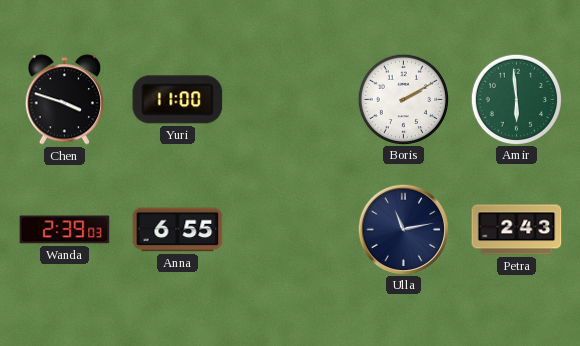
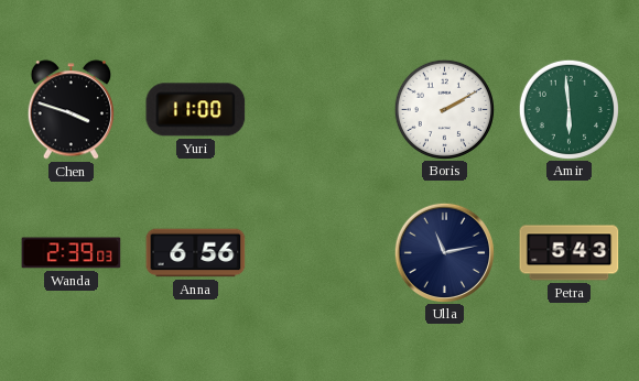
Anna: 6:55 -> 6:56 (196, 253)
Petra: 2:43 -> 5:43 (570, 253)
